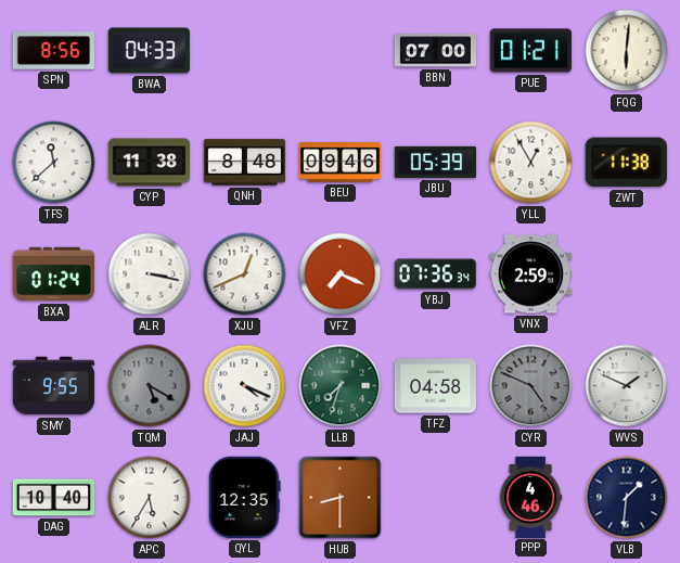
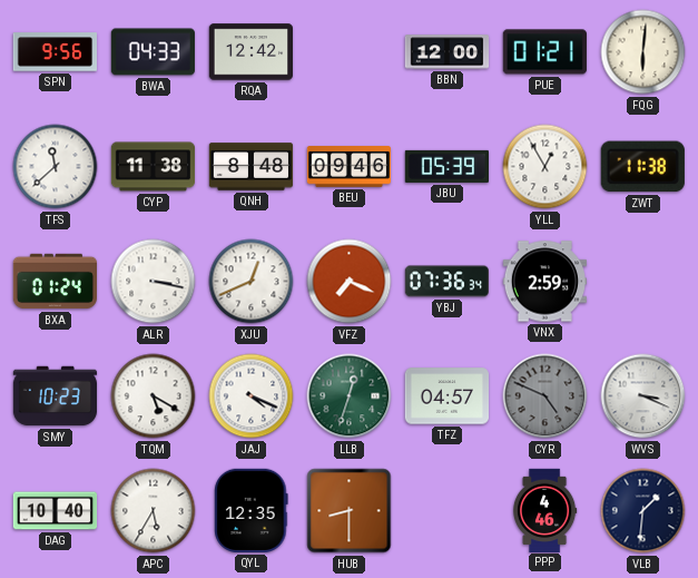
SPN: 8:56 -> 9:56 (55, 52)
RQA: none -> 12:42 (250, 52)
BBN: 07:00 -> 12:00 (448, 52)
SMY: 9:55 -> 10:23 (56, 396)
TQM dial: grey -> white (154, 396)
LLB: 7:33 -> 12:33 (350, 396)
TFZ: 04:58 -> 04:57 (446, 396)
WVS: 1:49 -> 3:19 (643, 396)
